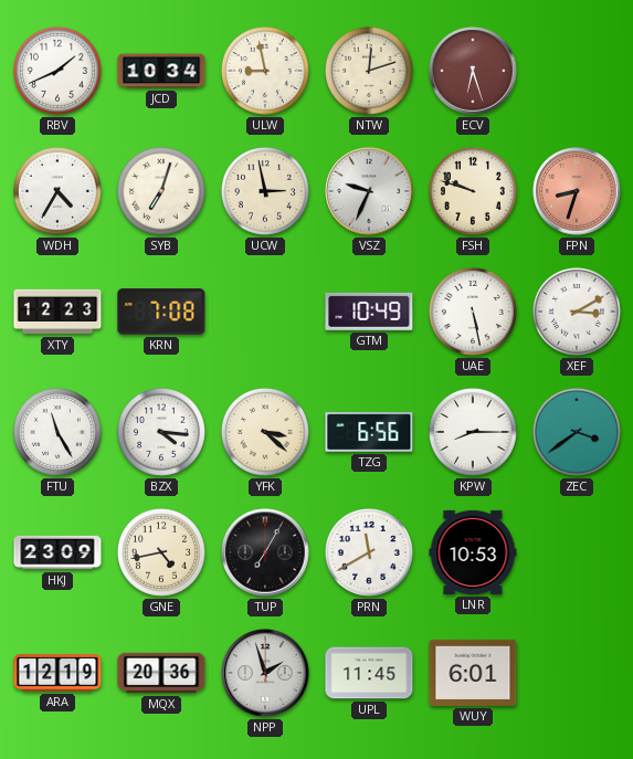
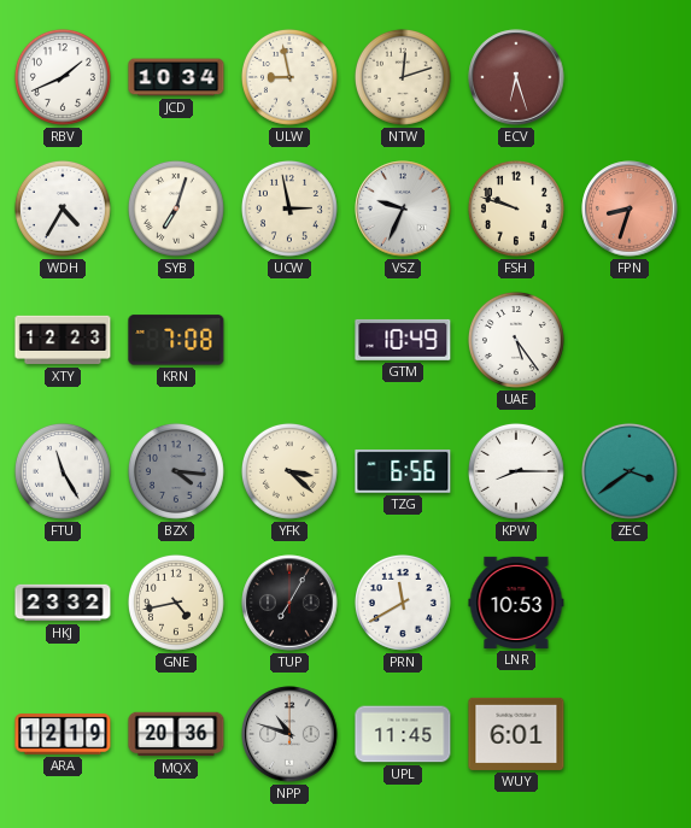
UAE: 5:28 -> 5:24 (516, 340)
XEF: 3:10 -> none (577, 312)
BZX dial: white -> grey (176, 471)
HKJ: 23:09 -> 23:32 (63, 603)
NPP: 1:57 -> 10:48 (289, 734)
